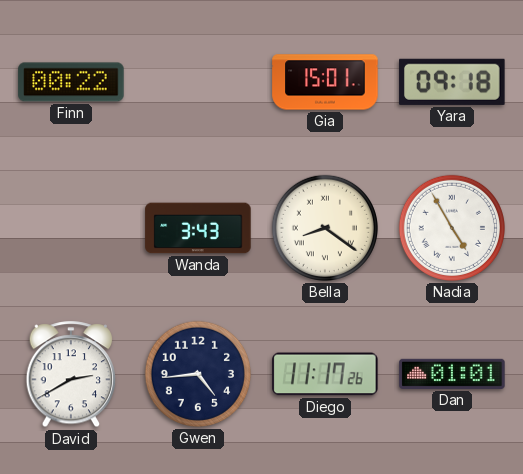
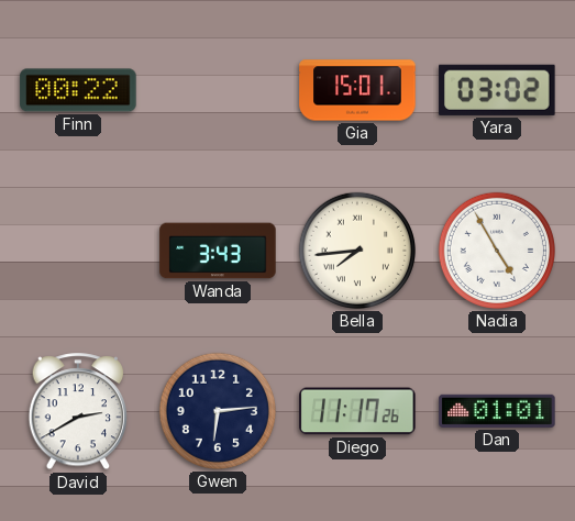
Yara: 09:18 -> 03:02 (497, 90)
Bella: 8:21 -> 7:44 (357, 251)
Gwen: 4:44 -> 6:14 (218, 411)
